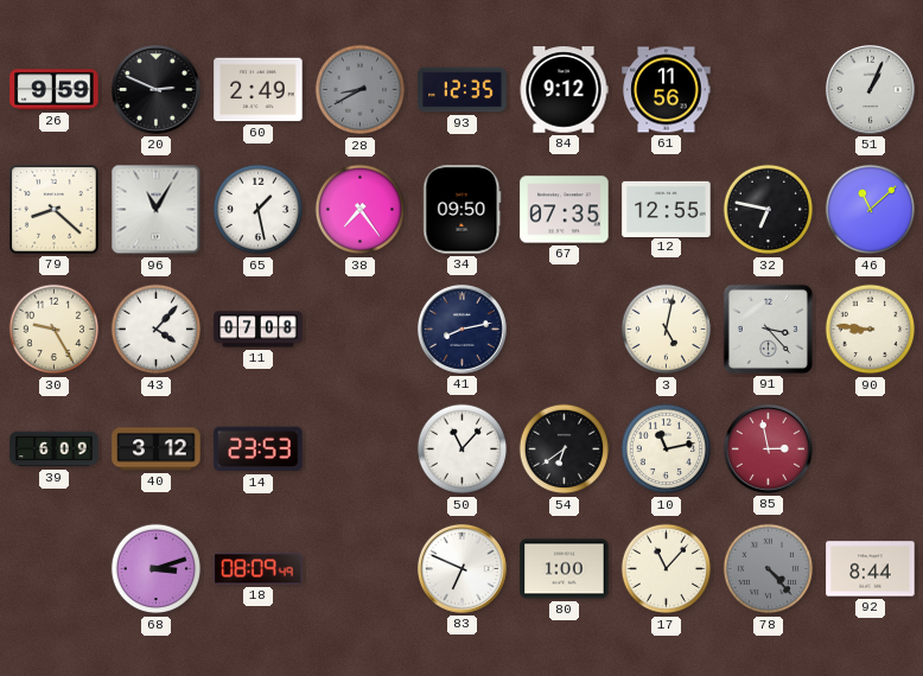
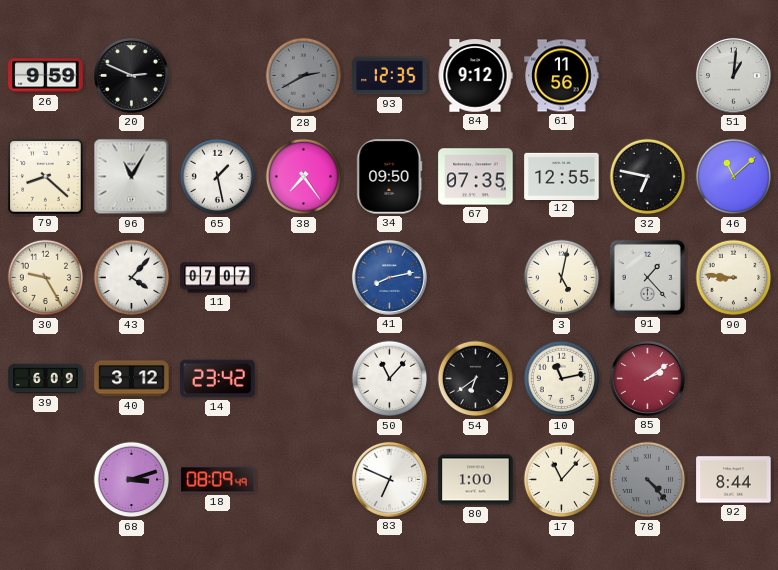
60: 2:49 -> none (259, 90)
28: 8:40 -> 2:40 (304, 76)
51: 1:04 -> 1:01 (733, 75)
11: 07:08 -> 07:07 (218, 278)
41 dial: navy -> blue (389, 277)
91: 3:23 -> 1:23 (647, 277)
14: 23:53 -> 23:42 (218, 379)
85: 2:58 -> 2:09 (647, 378)
